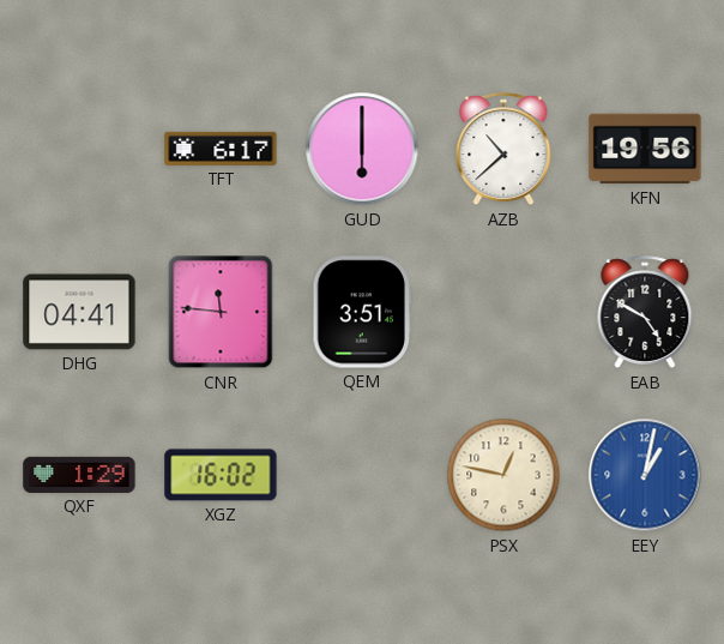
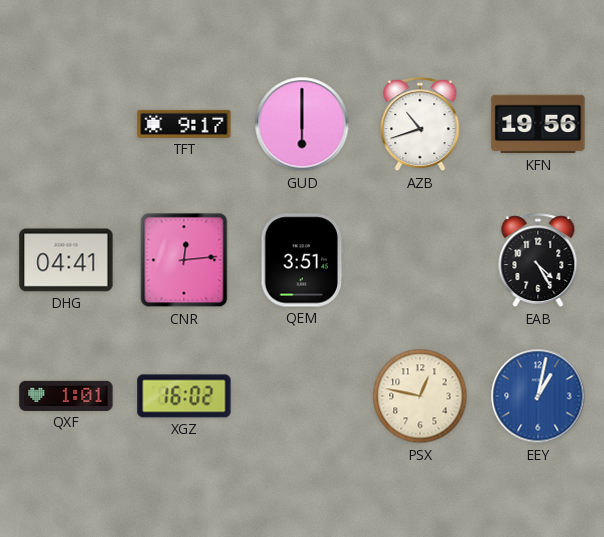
TFT: 6:17 -> 9:17 (184, 124)
AZB: 10:38 -> 10:42 (420, 125)
CNR: 11:46 -> 12:14 (184, 260)
EAB: 4:50 -> 4:25 (538, 261)
QXF: 1:29 -> 1:01 (66, 396)
